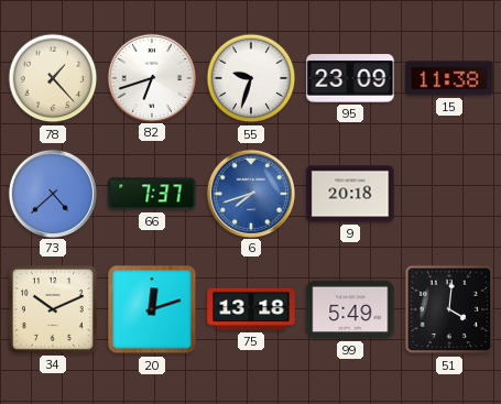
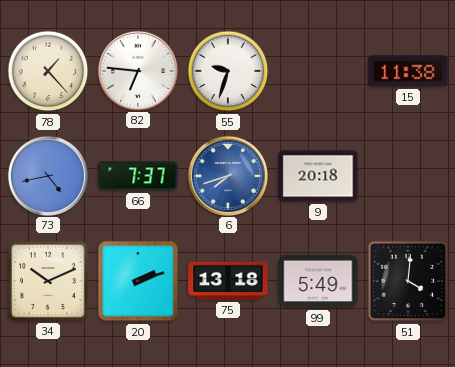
82: 6:42 -> 6:46 (137, 70)
95: 23:09 -> none (350, 78)
73: 4:38 -> 4:43 (47, 175)
20: 12:12 -> 2:12 (138, 281)
